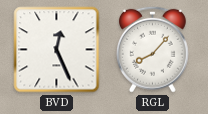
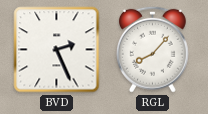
BVD: 12:26 -> 2:26 (57, 50)
